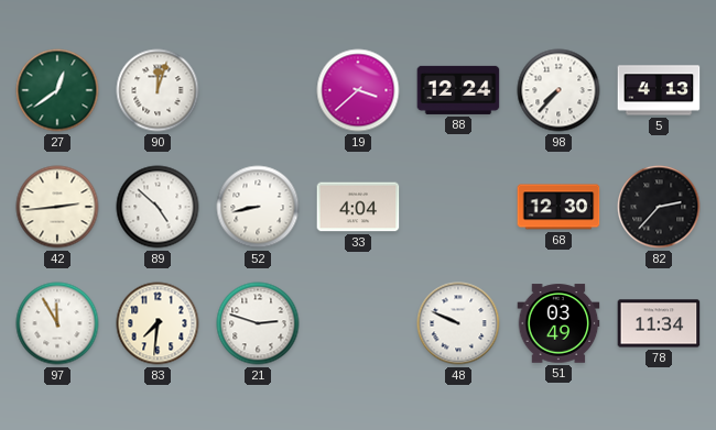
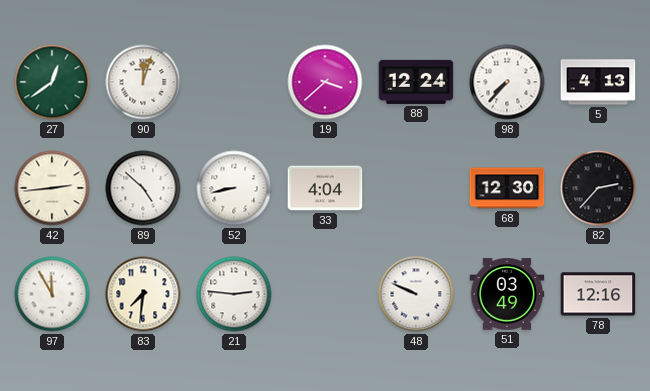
21: 2:48 -> 2:46 (234, 294)
78: 11:34 -> 12:16 (598, 294)
